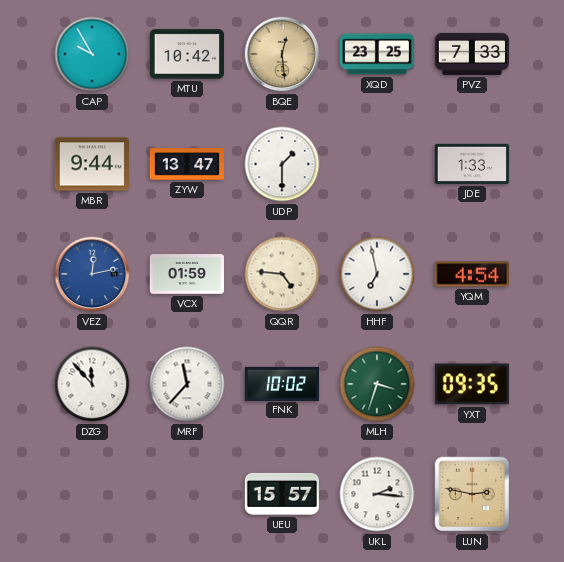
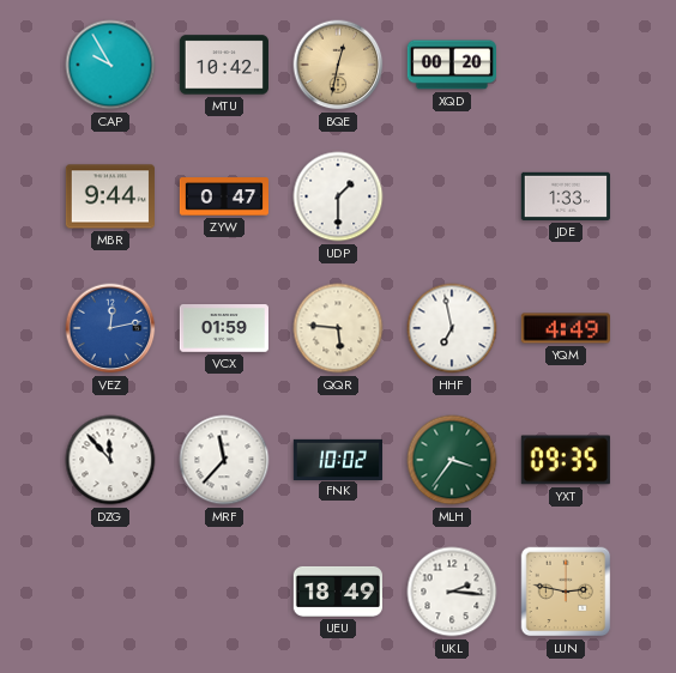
BQE: 12:29 -> 12:32 (338, 65)
XQD: 23:25 -> 00:20 (452, 65)
PVZ: 7:33 -> none (472, 54)
ZYW: 13:47 -> 0:47 (223, 196)
QQR: 4:46 -> 5:46 (338, 328)
YQM: 4:54 -> 4:49 (566, 328)
MLH: 3:33 -> 3:36 (452, 460)
UEU: 15:57 -> 18:49 (338, 592)
